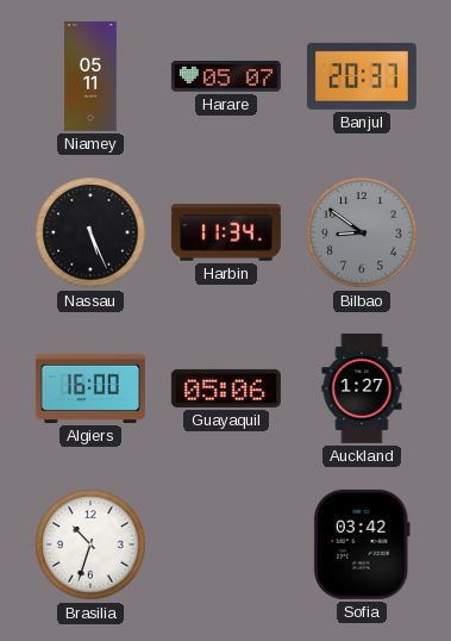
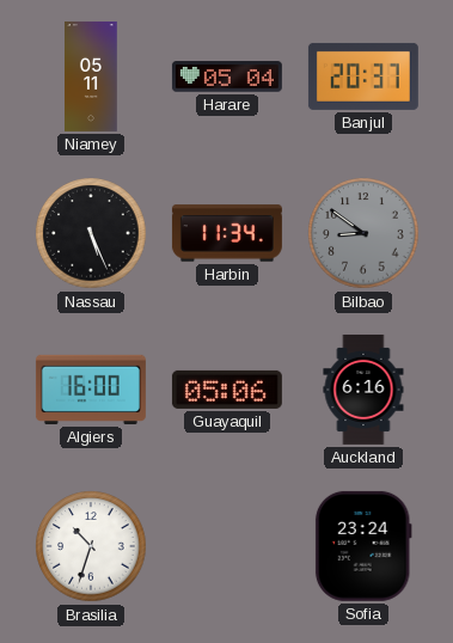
Harare: 05:07 -> 05:04 (227, 76)
Auckland: 1:27 -> 6:16 (363, 390)
Sofia: 03:42 -> 23:24 (363, 546)
